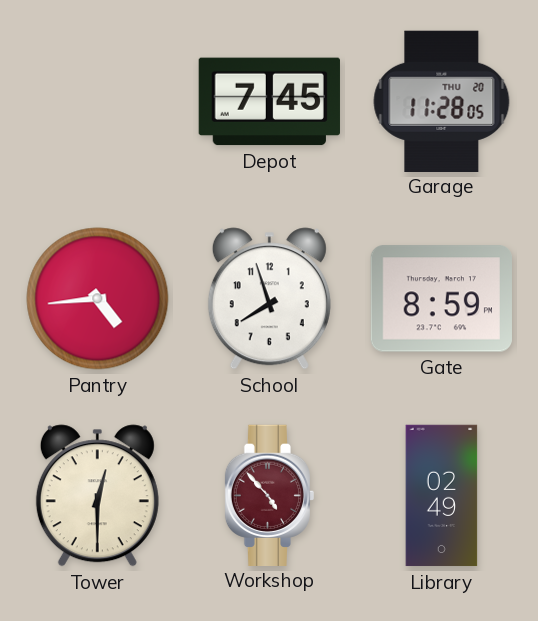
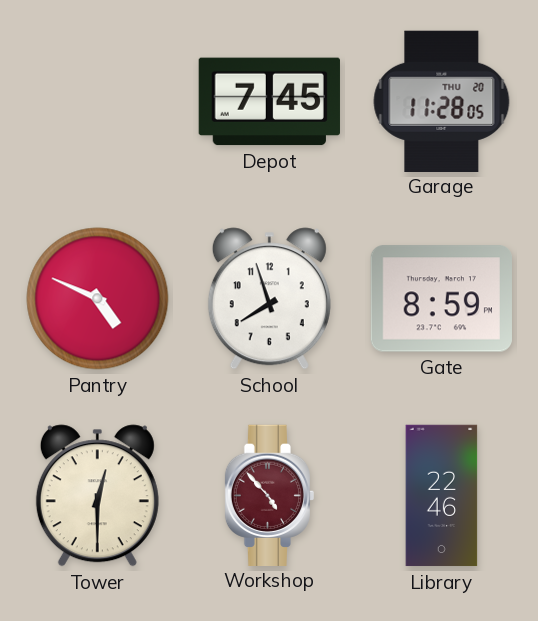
Pantry: 4:44 -> 4:49 (98, 299)
Library: 02:49 -> 22:46 (442, 496)
